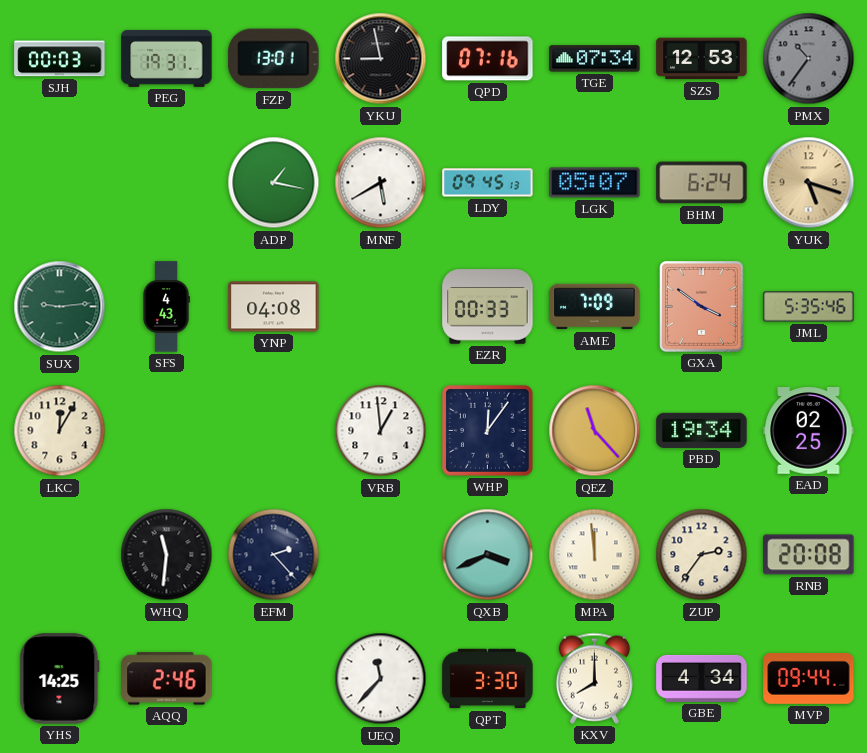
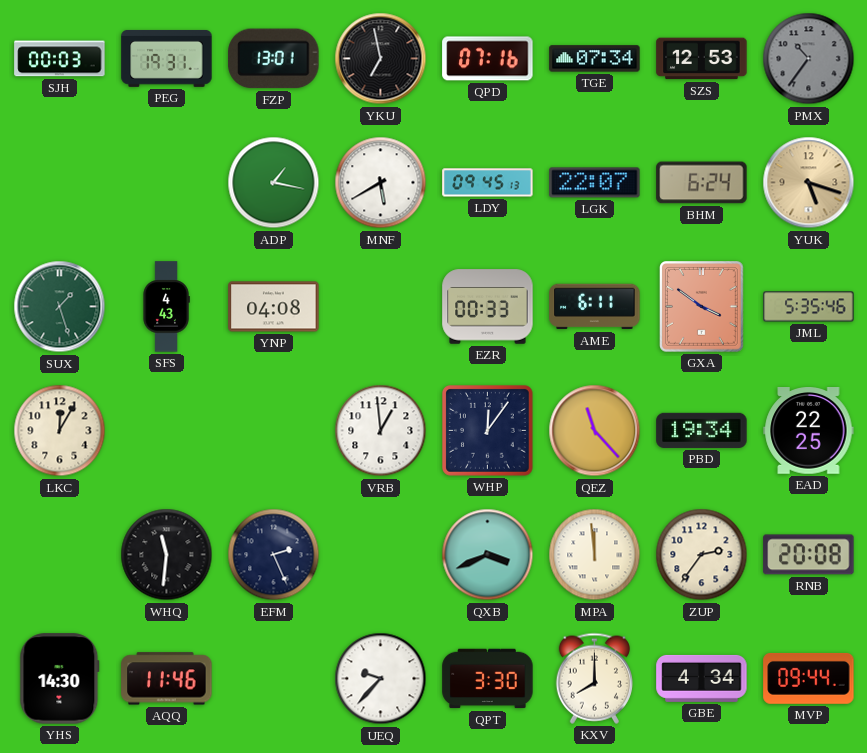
YKU: 8:58 -> 6:58 (381, 59)
LGK: 05:07 -> 22:07 (595, 183)
SUX: 9:14 -> 1:27 (60, 307)
AME: 7:09 -> 6:11 (595, 307)
EAD: 02:25 -> 22:25 (809, 431)
EFM: 2:23 -> 2:26 (274, 555)
YHS: 14:25 -> 14:30 (60, 679)
AQQ: 2:46 -> 11:46 (167, 679)
UEQ: 11:37 -> 9:37 (381, 679)
